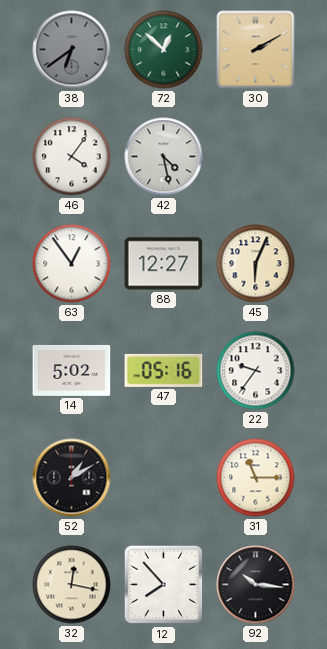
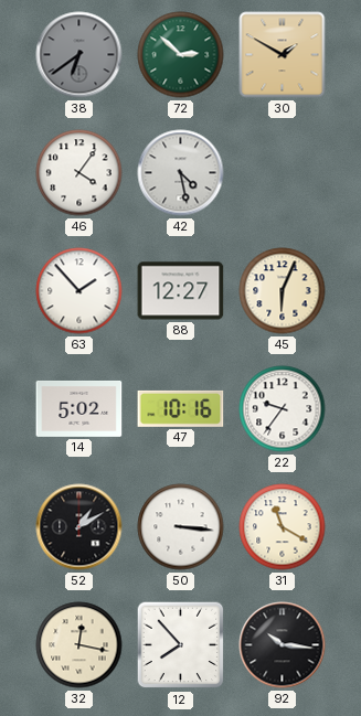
72: 12:52 -> 2:52 (181, 55)
30: 2:10 -> 1:50 (283, 55)
63: 12:54 -> 1:53 (79, 291)
47: 05:16 -> 10:16 (181, 408)
50: none -> 3:16 (181, 527)
31: 11:15 -> 11:20 (283, 527)
